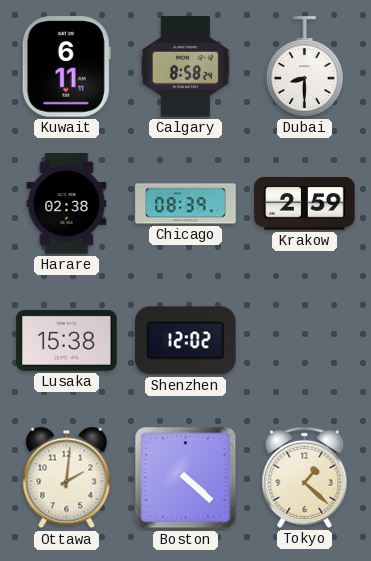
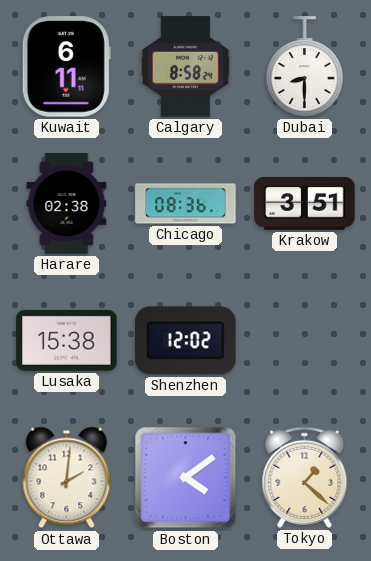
Chicago: 08:39 -> 08:36 (186, 204)
Krakow: 2:59 -> 3:51 (305, 204)
Boston: 4:22 -> 4:09 (186, 478)
